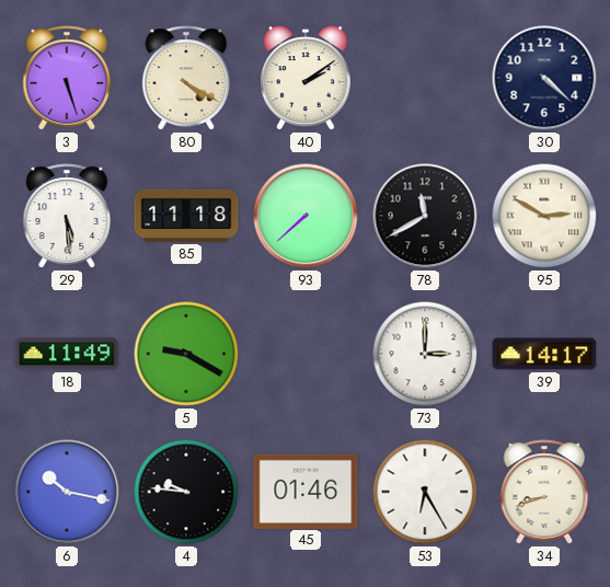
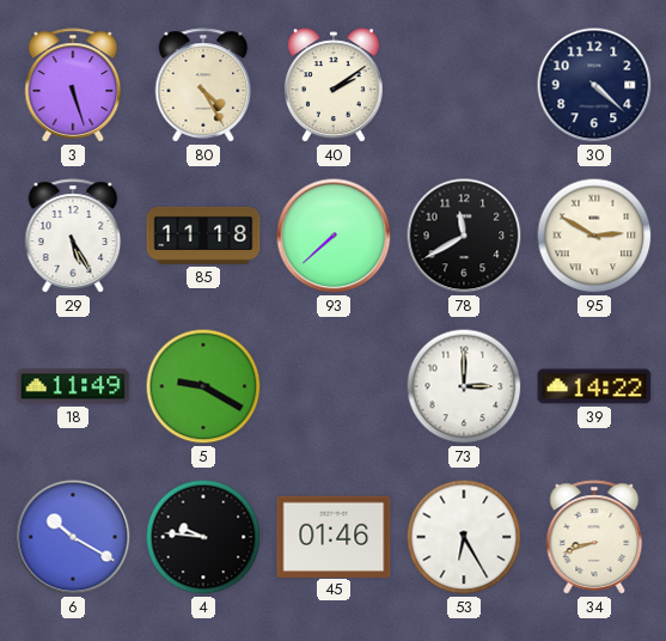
80: 4:20 -> 4:25 (203, 85)
29: 5:29 -> 5:25 (73, 236)
39: 14:17 -> 14:22 (594, 386)
6: 10:17 -> 10:20 (73, 537)
